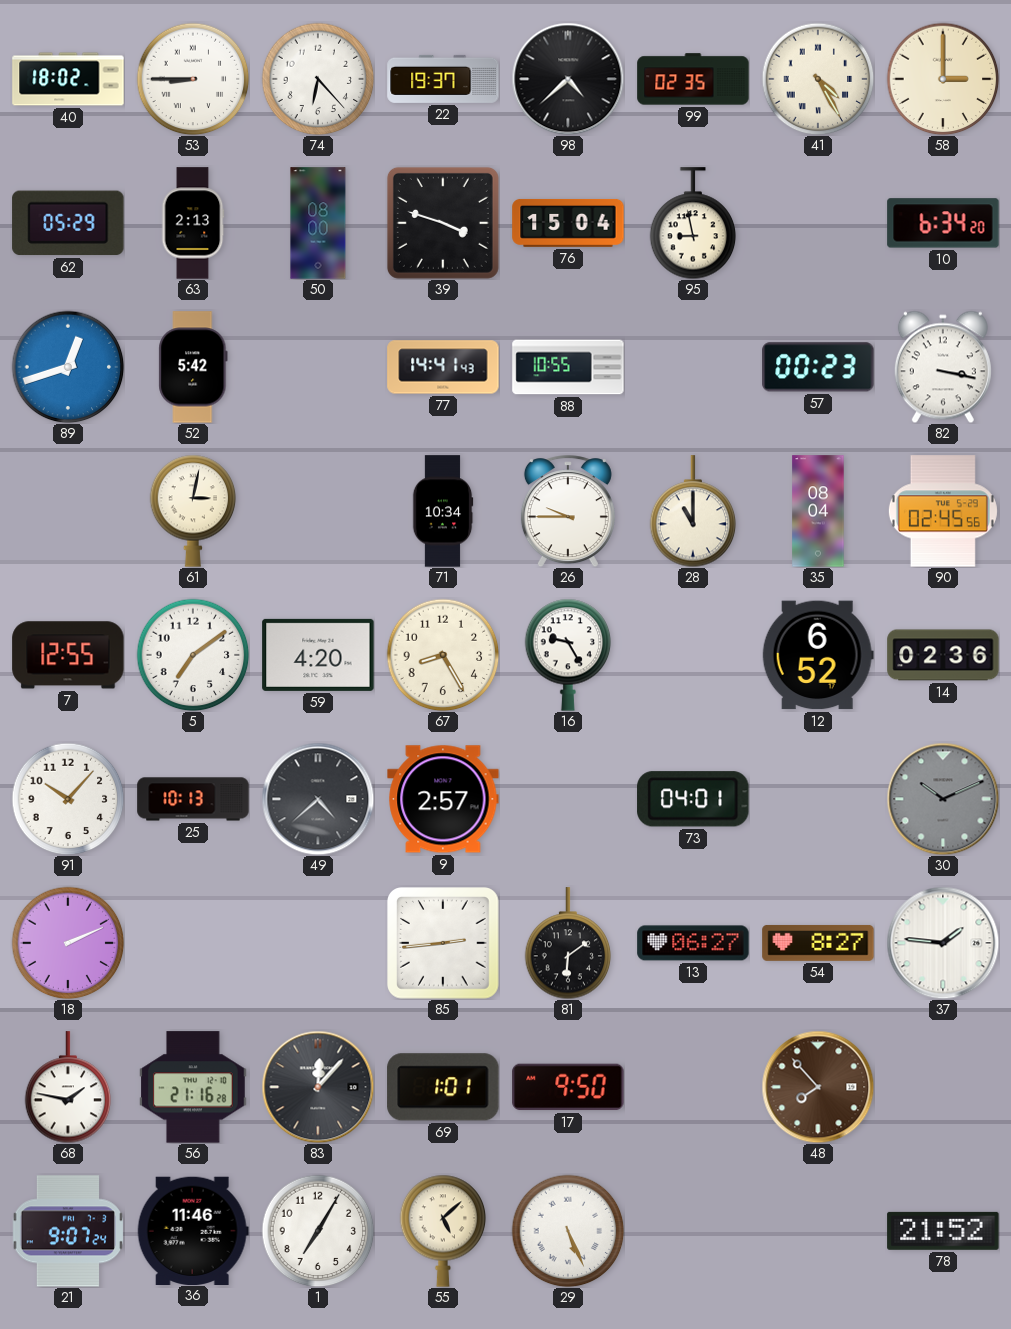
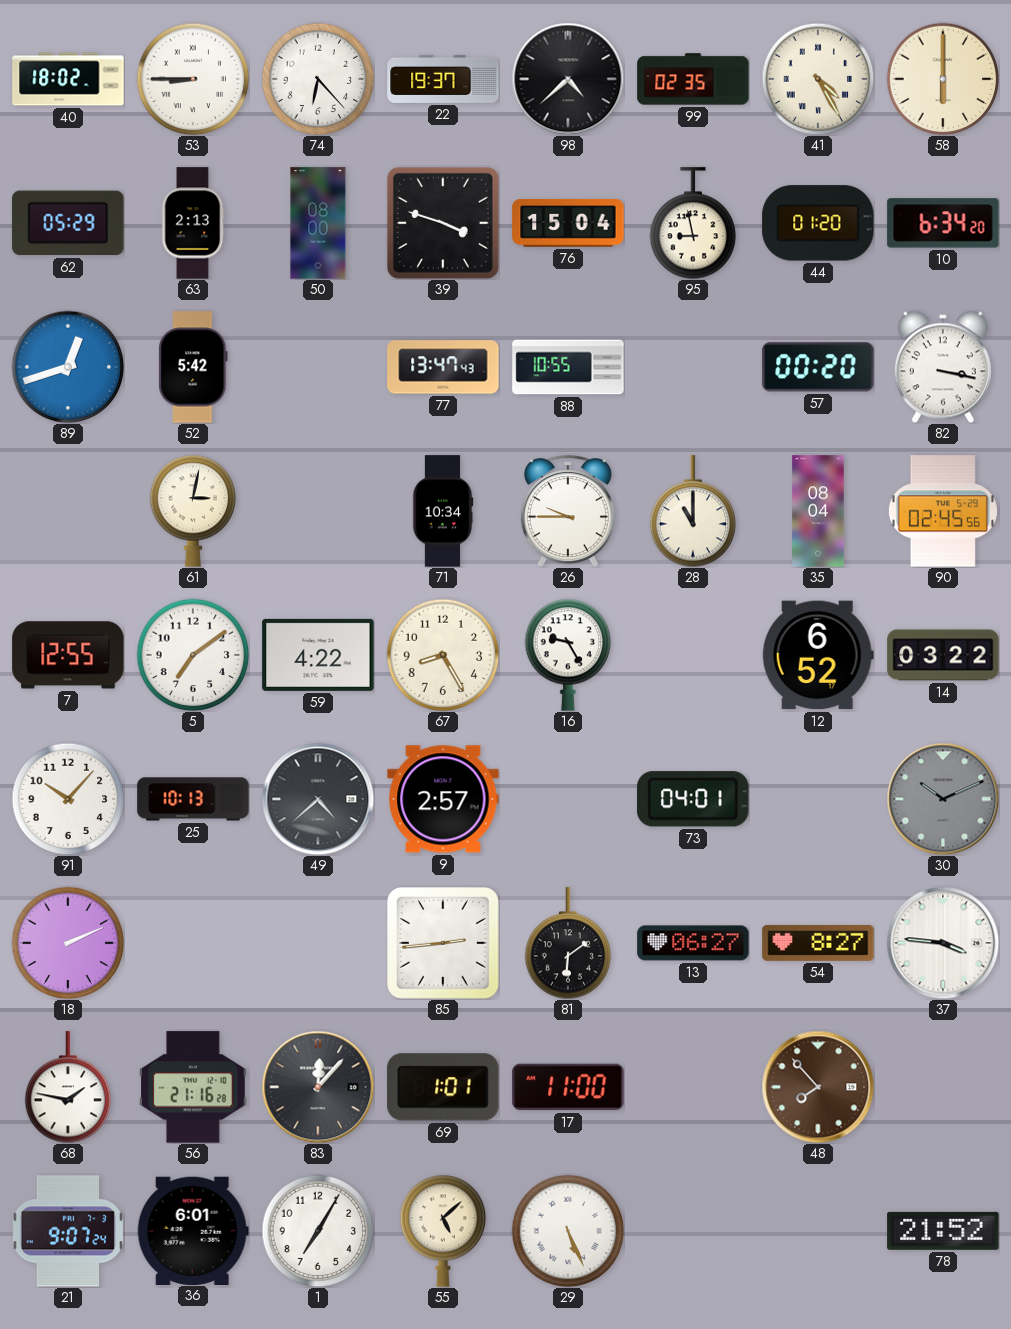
58: 3:00 -> 6:00 (943, 79)
44: none -> 01:20 (818, 223)
77: 14:41 -> 13:47 (443, 367)
57: 00:23 -> 00:20 (818, 367)
59: 4:20 -> 4:22 (318, 655)
14: 02:36 -> 03:22 (943, 655)
37: 1:46 -> 3:46 (943, 943)
17: 9:50 -> 11:00 (568, 1087)
36: 11:46 -> 6:01 (193, 1230)
